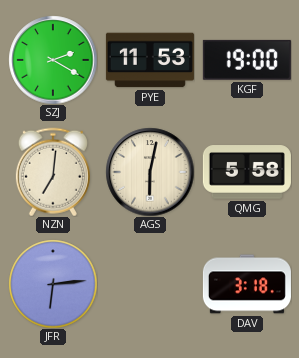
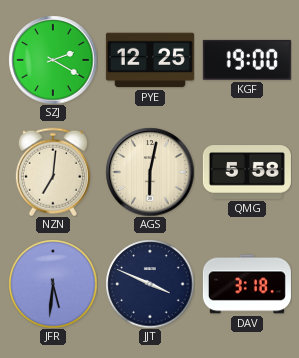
PYE: 11:53 -> 12:25 (150, 60)
JFR: 6:14 -> 5:31 (53, 284)
JJT: none -> 3:49 (150, 284)
